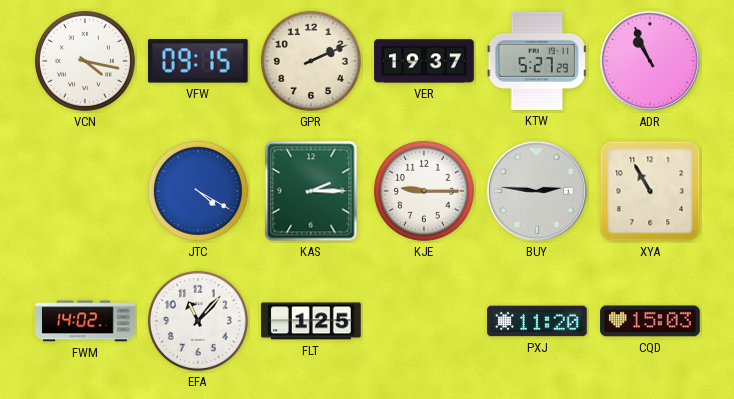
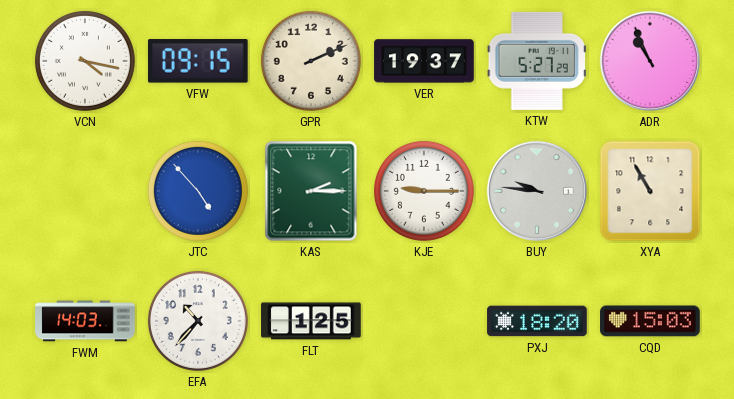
JTC: 4:20 -> 4:53 (198, 191)
BUY: 2:46 -> 9:46 (537, 191)
FWM: 14:02 -> 14:03 (85, 321)
EFA: 11:07 -> 10:37 (198, 321)
PXJ: 11:20 -> 18:20 (537, 321)
